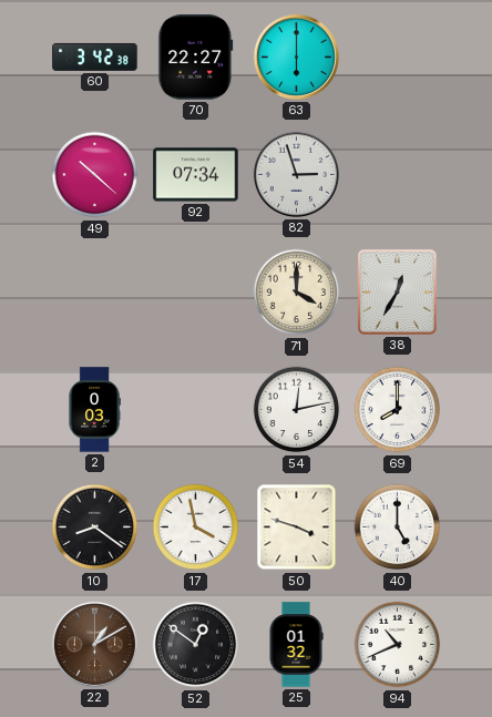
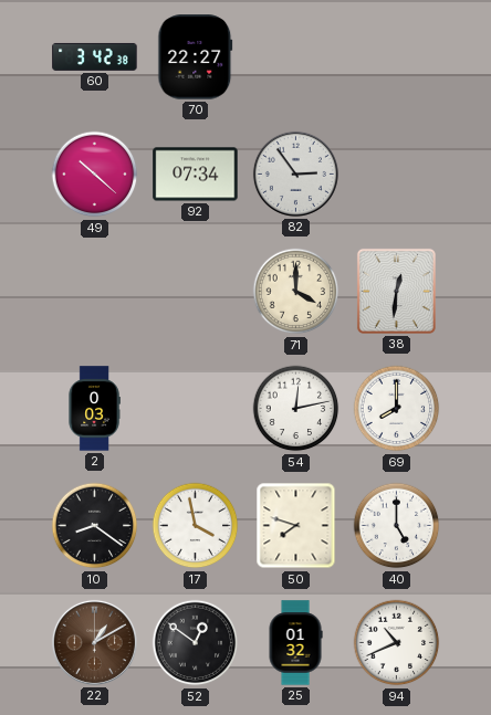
63: 6:00 -> none (296, 57)
82: 2:57 -> 2:54 (295, 174)
38: 12:35 -> 12:31 (396, 291)
50: 3:48 -> 7:48 (296, 526)
